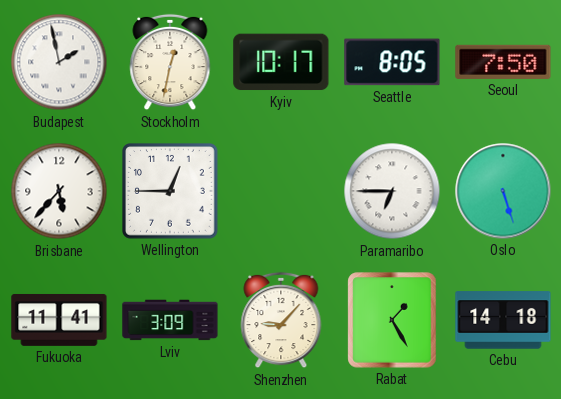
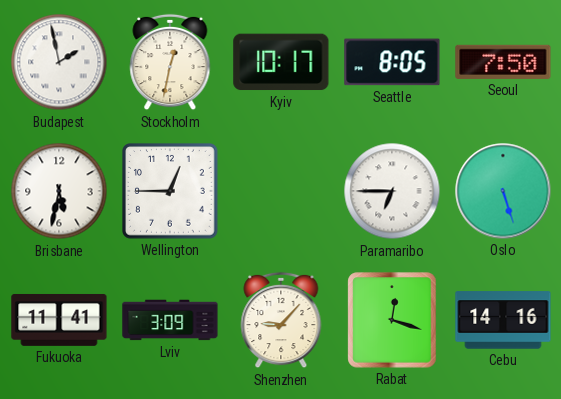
Brisbane: 5:37 -> 5:32 (59, 191)
Rabat: 1:25 -> 12:18 (392, 320)
Cebu: 14:18 -> 14:16 (503, 320)
